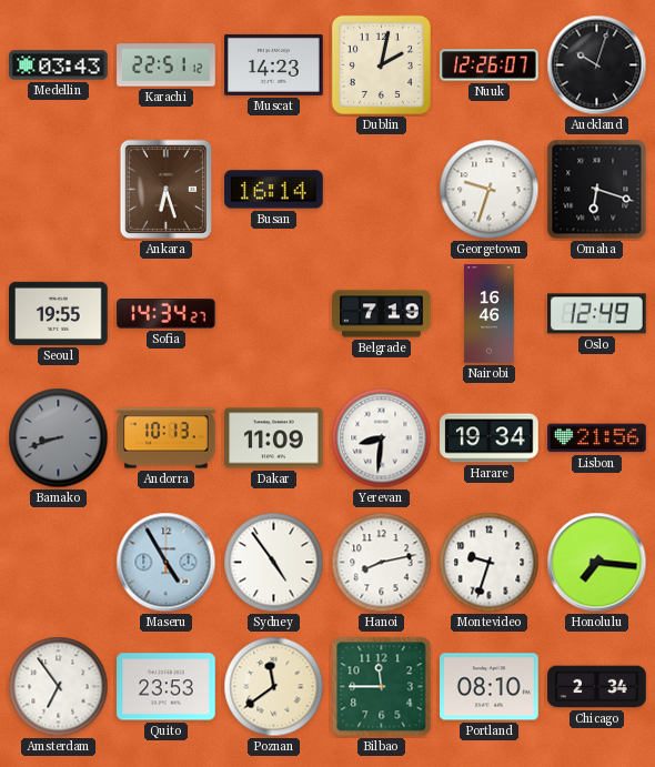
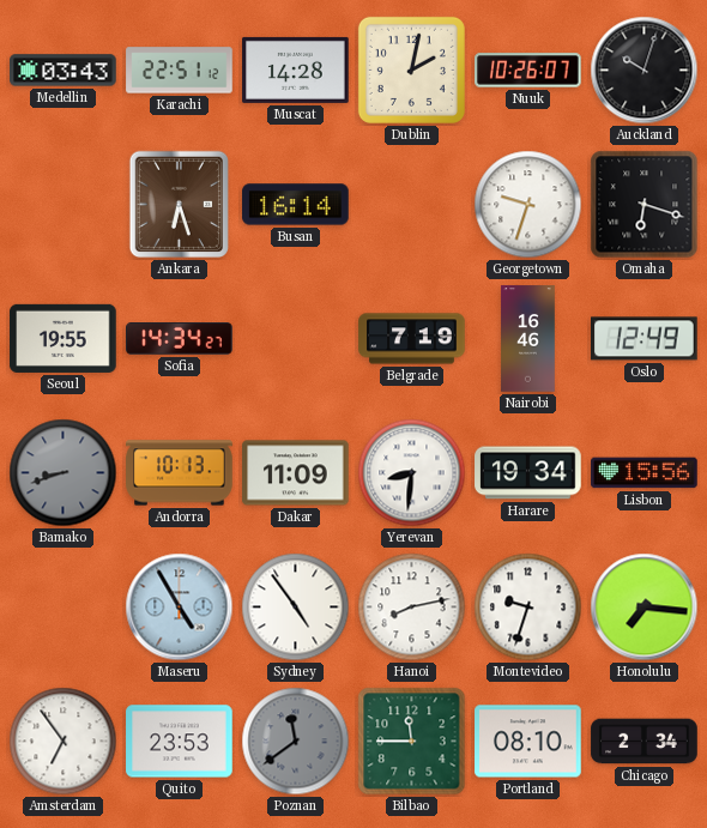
Muscat: 14:23 -> 14:28 (296, 69)
Nuuk: 12:26 -> 10:26 (528, 71)
Lisbon: 21:56 -> 15:56 (645, 473)
Poznan dial: cream -> grey (296, 742)
